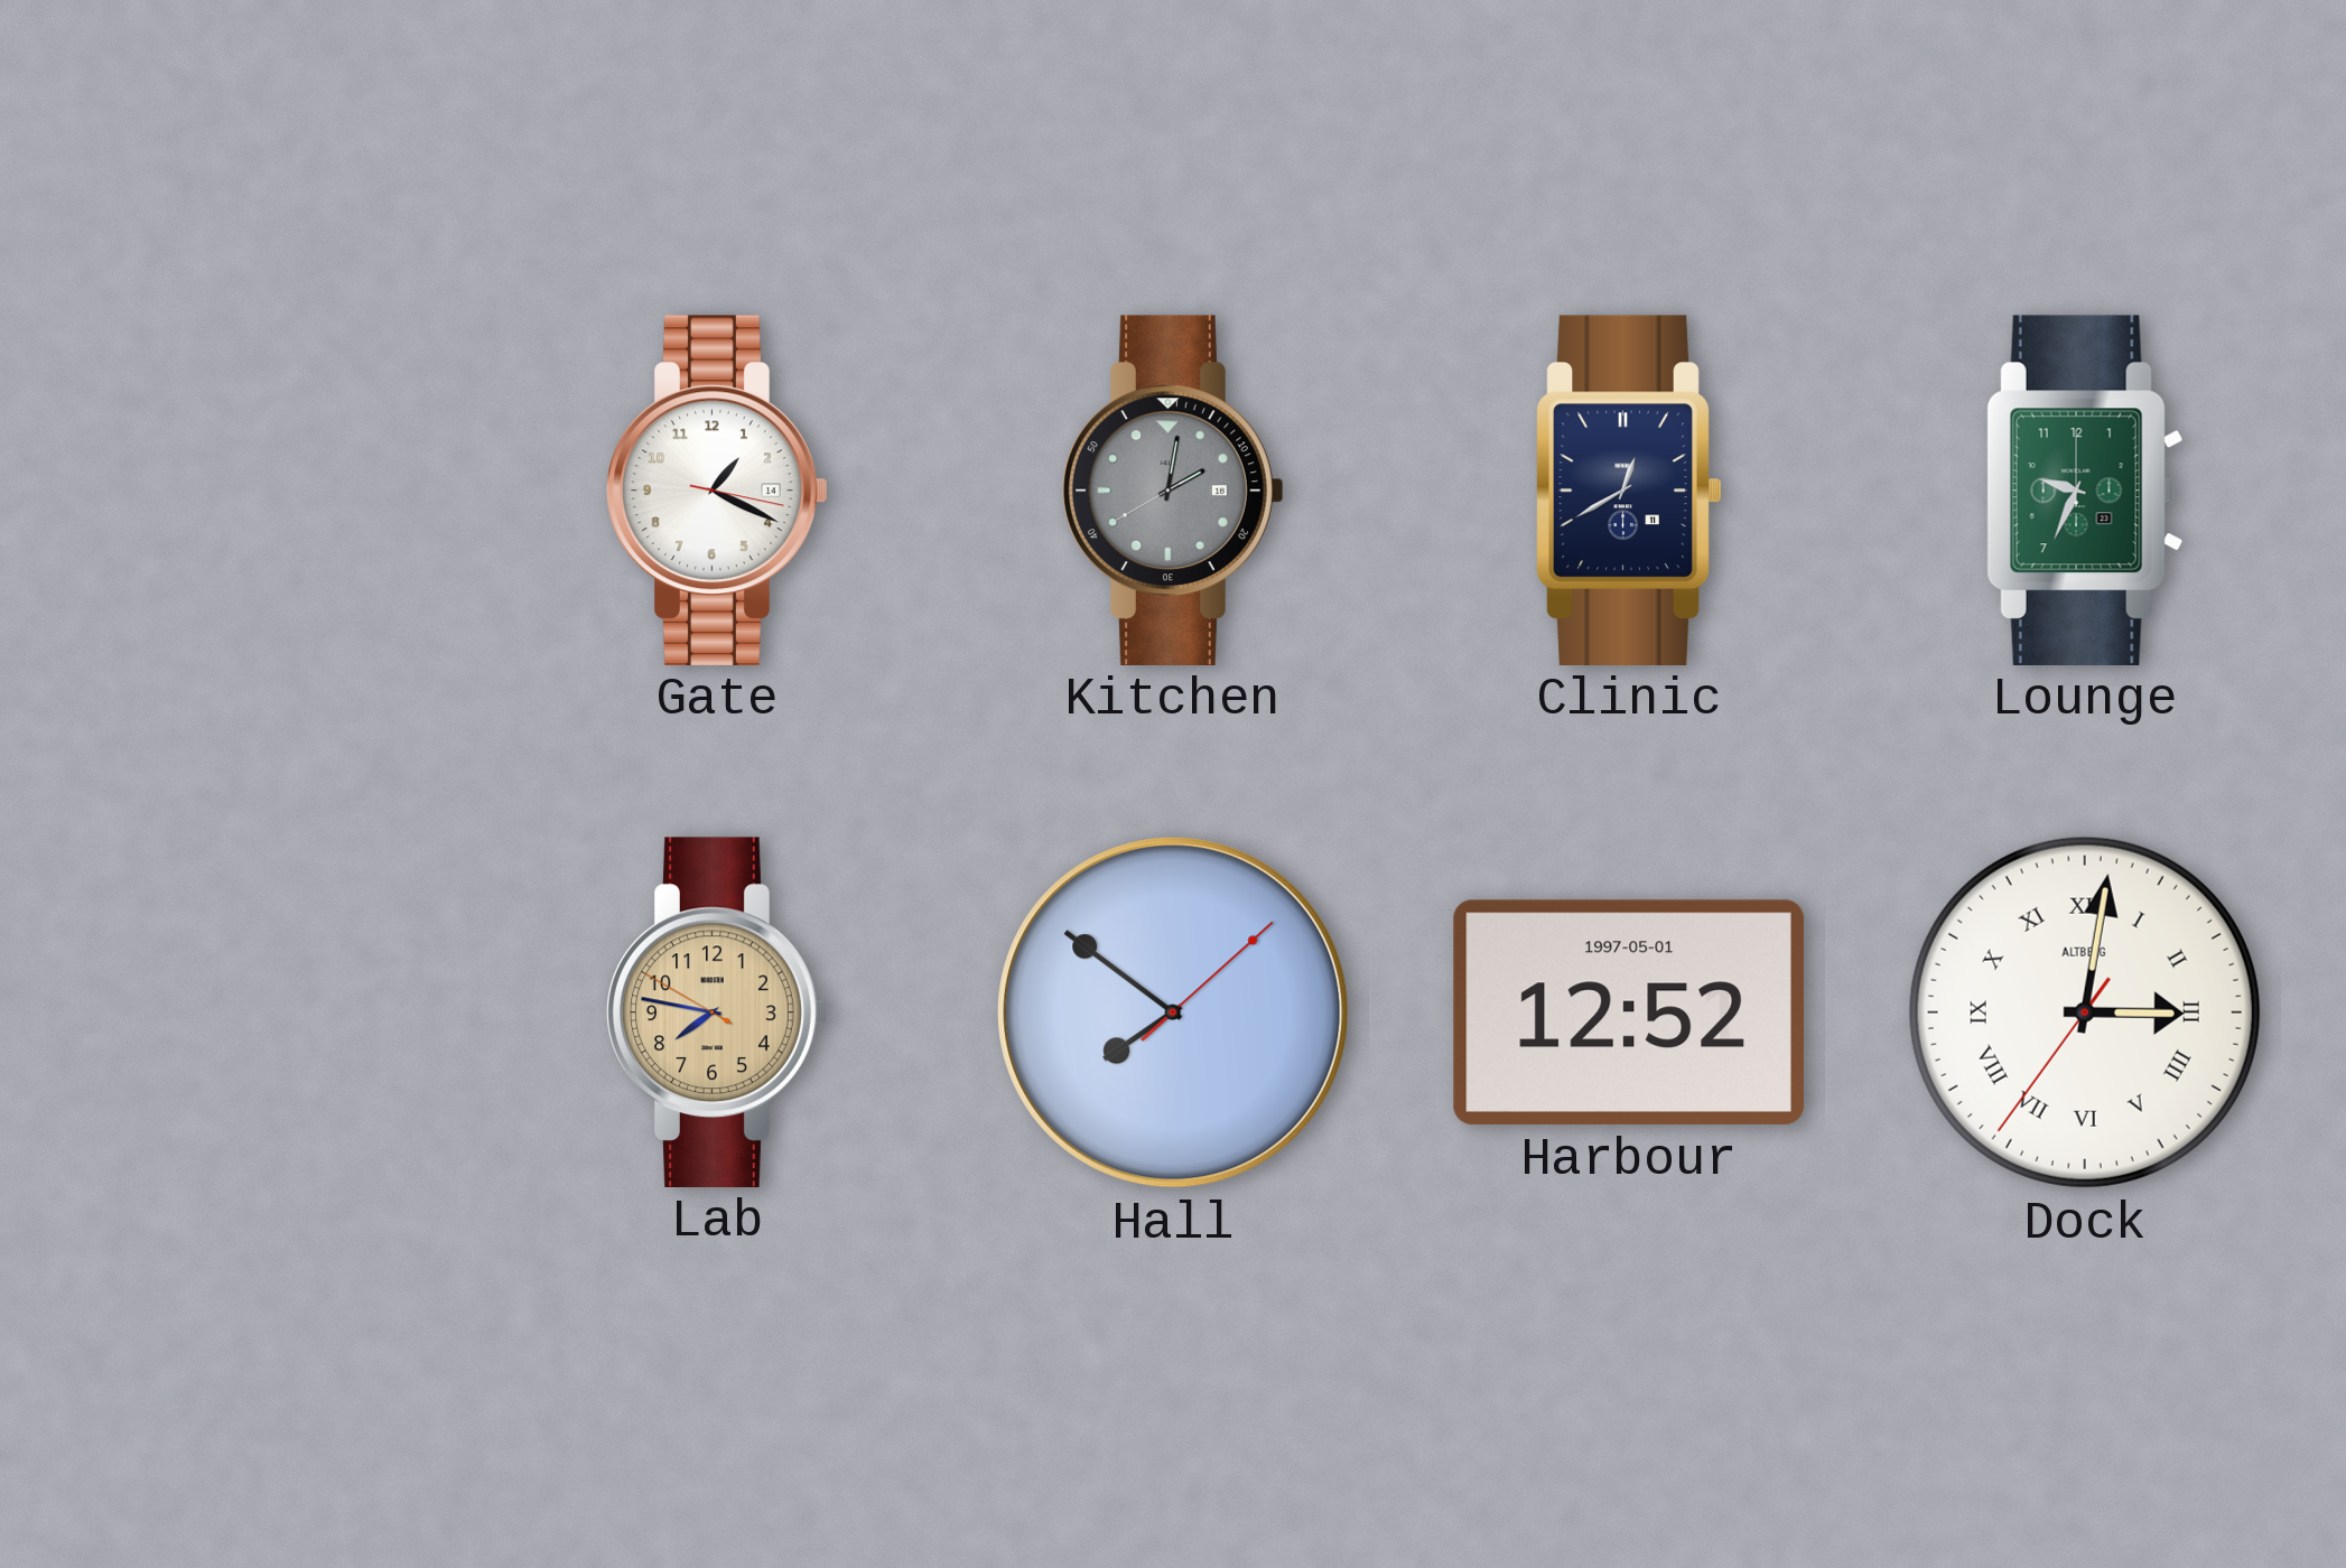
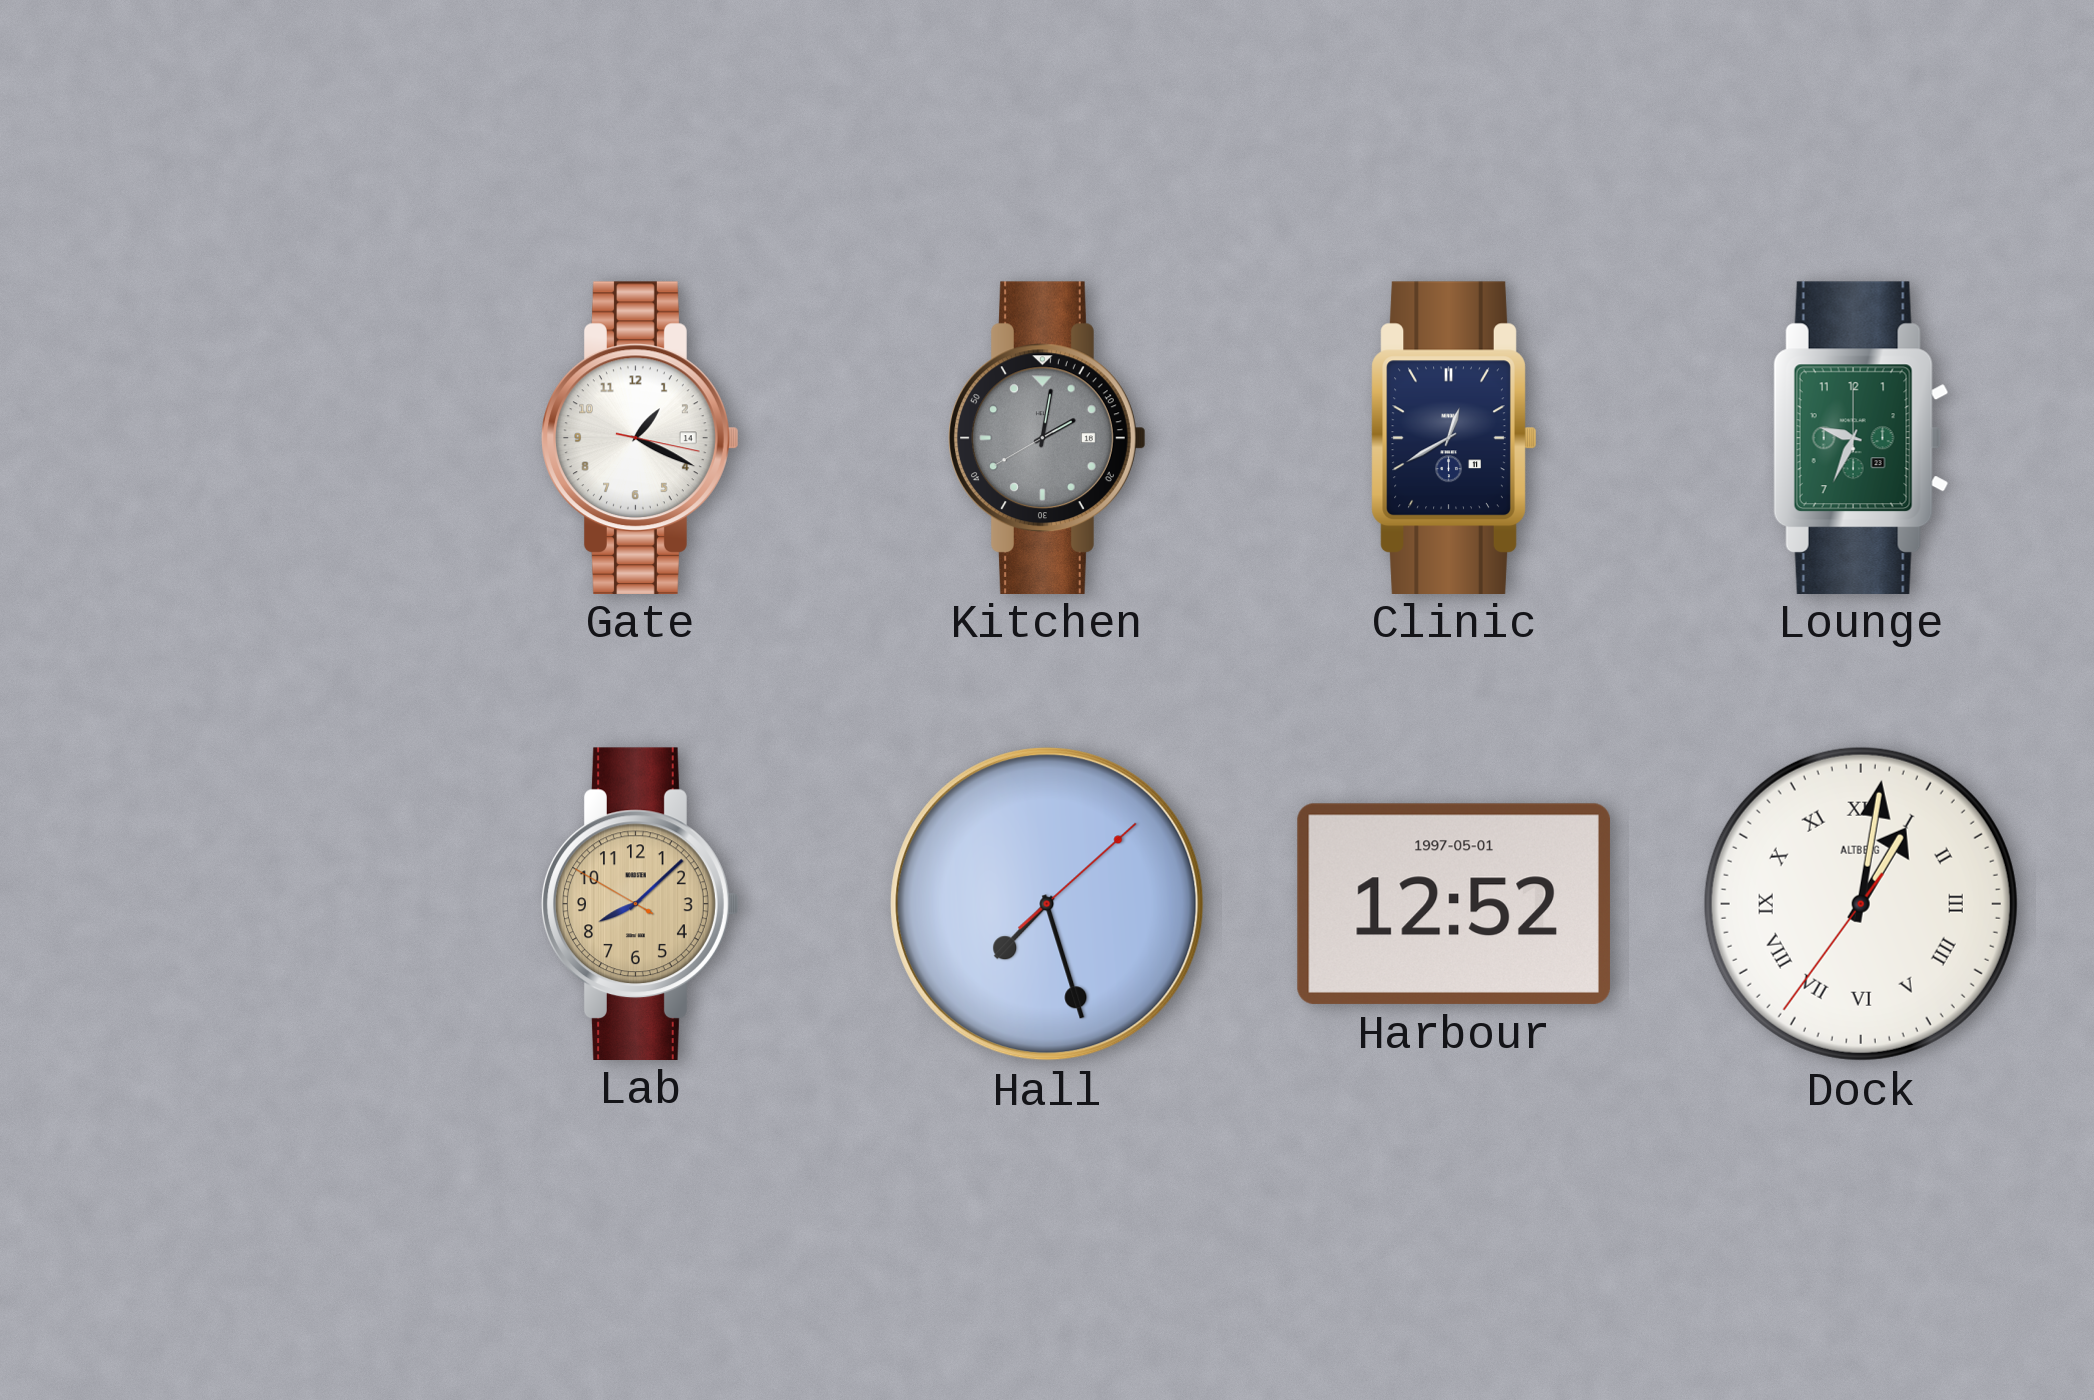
Lab: 7:46 -> 8:07 (640, 903)
Hall: 7:51 -> 7:27 (1047, 904)
Dock: 3:01 -> 1:01 (1861, 904)
